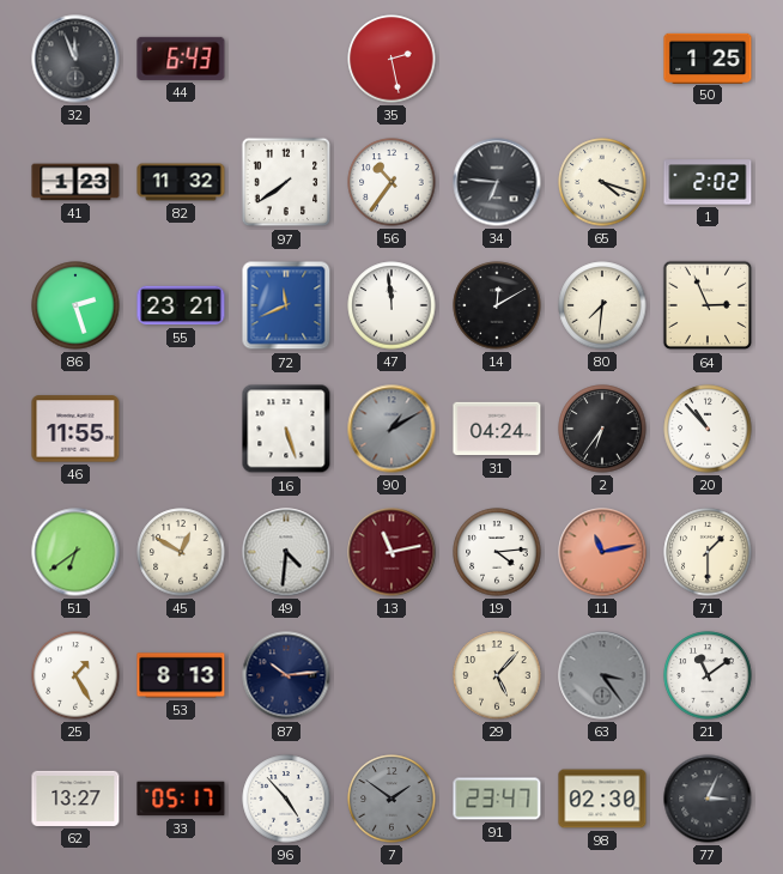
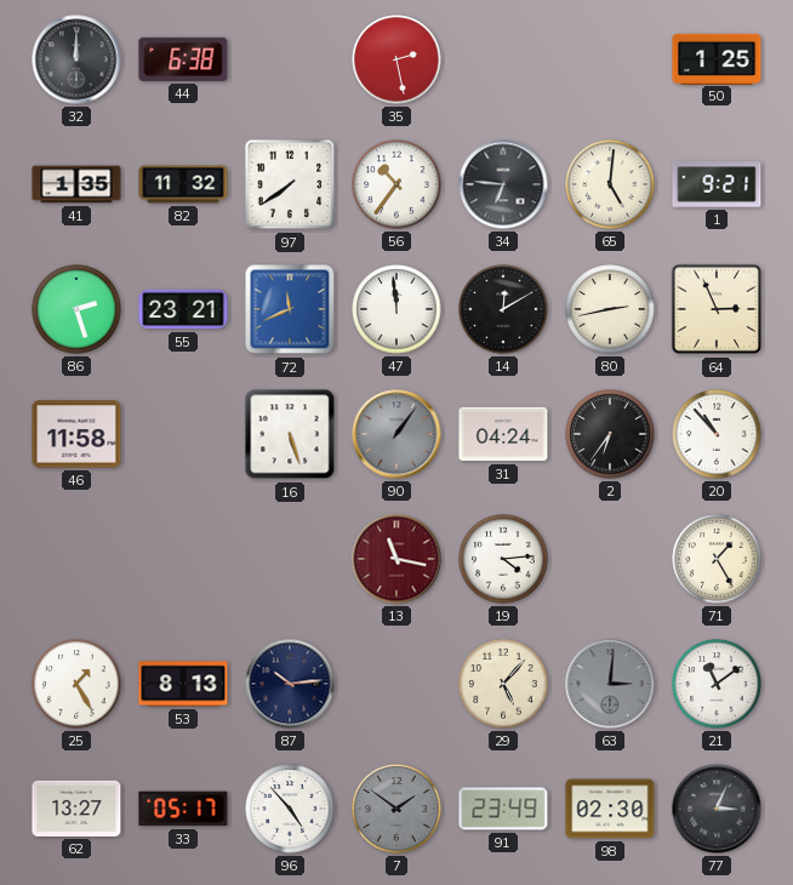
32: 11:56 -> 12:00 (76, 59)
44: 6:43 -> 6:38 (183, 59)
41: 1:23 -> 1:35 (76, 184)
65: 4:18 -> 5:01 (610, 184)
1: 2:02 -> 9:21 (717, 184)
80: 7:31 -> 2:43 (610, 309)
46: 11:55 -> 11:58 (76, 434)
90: 1:10 -> 1:06 (396, 434)
51: 6:39 -> none (75, 552)
45: 12:50 -> none (181, 552)
49: 4:31 -> none (286, 552)
13: 11:13 -> 11:17 (396, 559)
11: 11:13 -> none (602, 552)
71: 1:30 -> 1:25 (717, 559)
63: 3:24 -> 3:01 (610, 684)
91: 23:47 -> 23:49 (503, 809)
